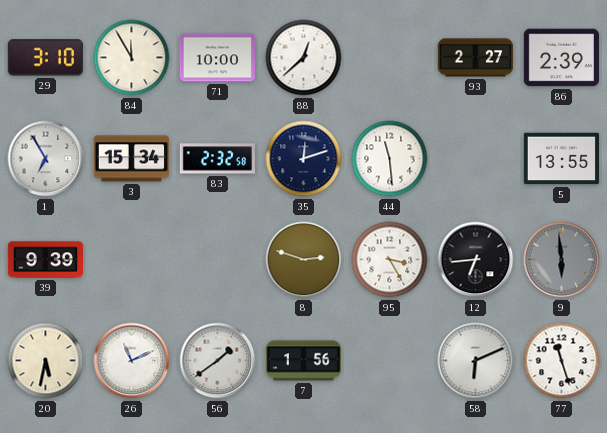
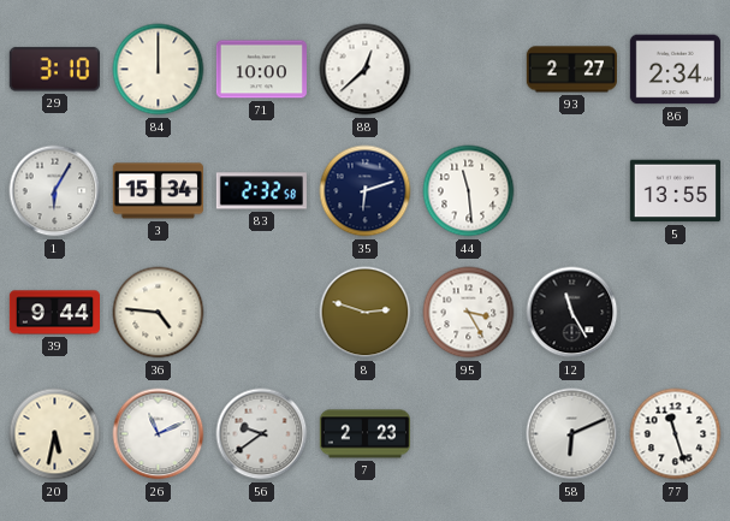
84: 11:55 -> 12:00 (159, 70)
86: 2:39 -> 2:34 (675, 70)
1: 6:55 -> 6:05 (55, 191)
35: 12:12 -> 6:12 (366, 191)
39: 9:39 -> 9:44 (54, 313)
36: none -> 4:46 (159, 313)
12: 6:44 -> 11:25 (572, 313)
9: 5:59 -> none (562, 260)
56: 1:39 -> 9:39 (262, 434)
7: 1:56 -> 2:23 (364, 434)
